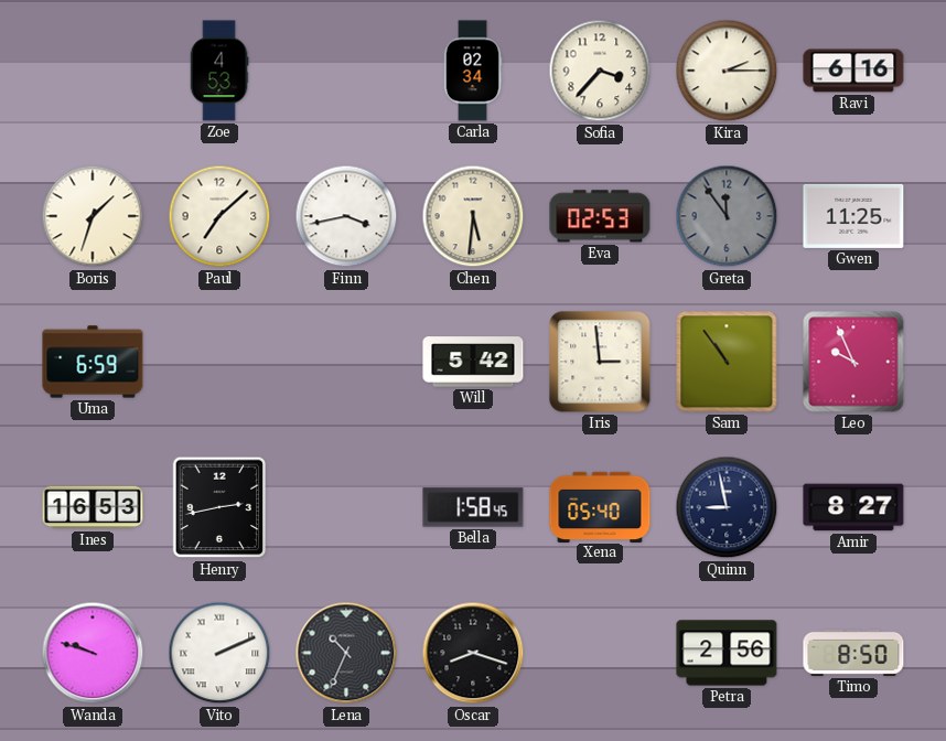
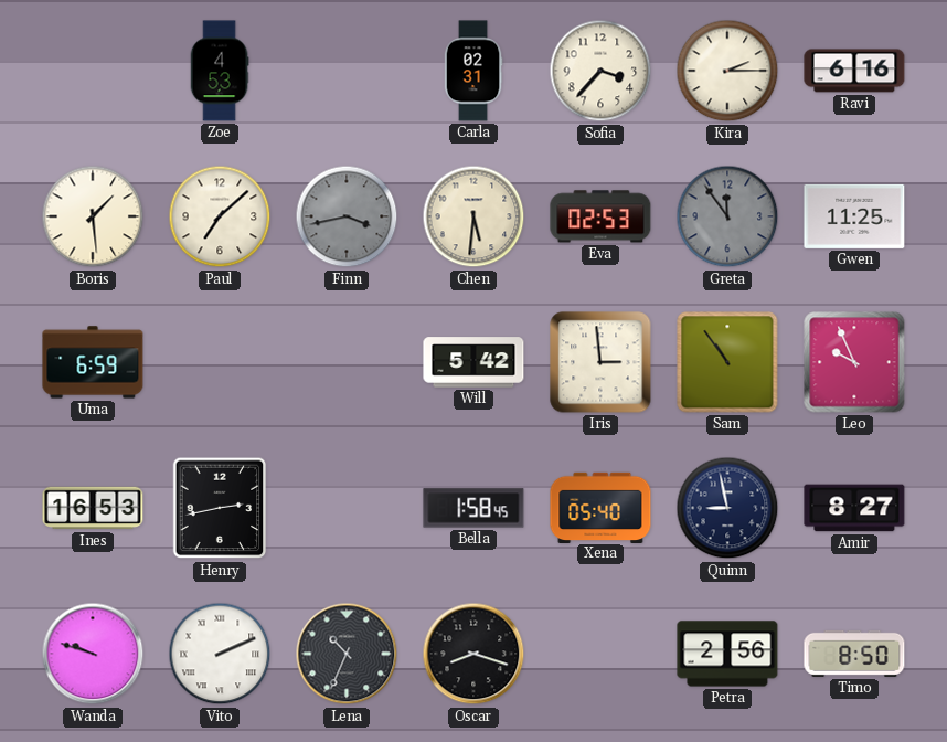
Carla: 02:34 -> 02:31 (474, 71)
Boris: 1:33 -> 1:29 (93, 216)
Finn dial: white -> grey (347, 216)
